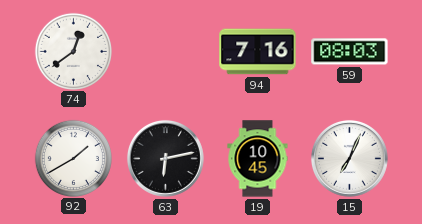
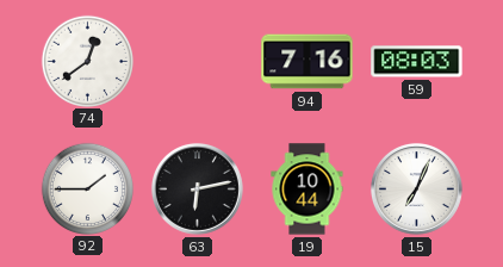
92: 1:40 -> 1:45 (87, 188)
19: 10:45 -> 10:44 (308, 190)
